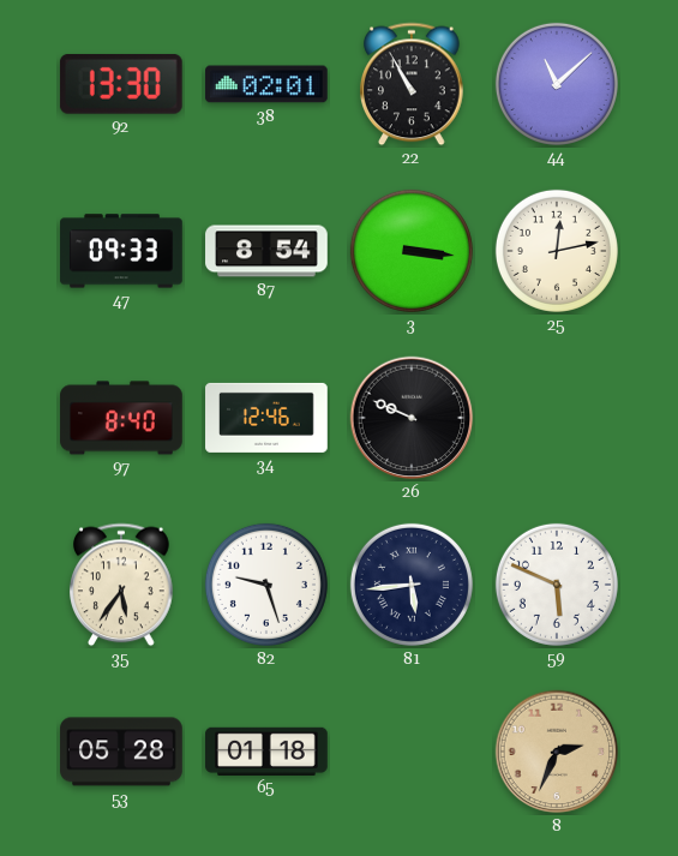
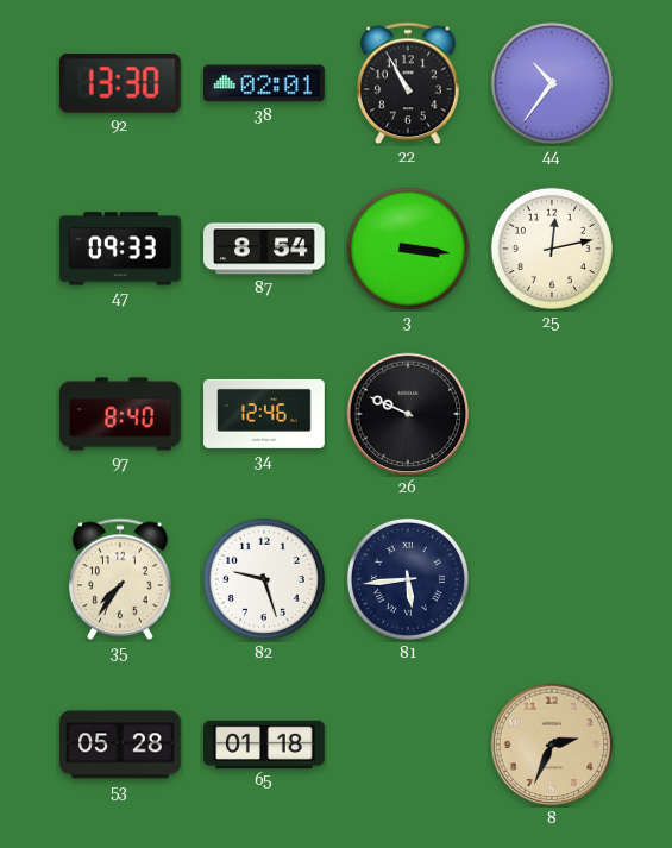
44: 11:08 -> 10:36 (552, 83)
35: 5:36 -> 7:36 (121, 579)
59: 5:49 -> none (557, 585)
